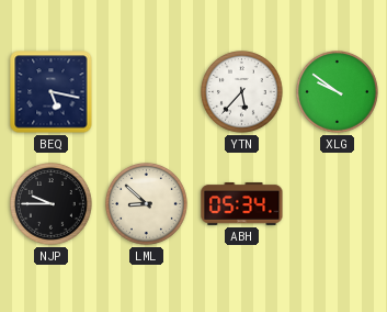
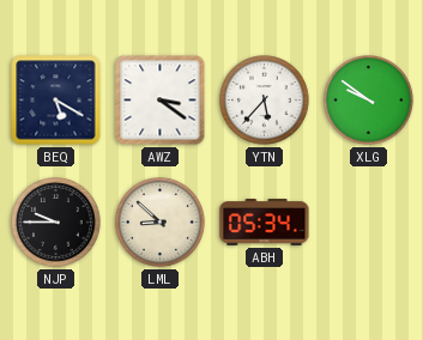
BEQ: 5:17 -> 5:20 (56, 101)
AWZ: none -> 3:21 (161, 101)
